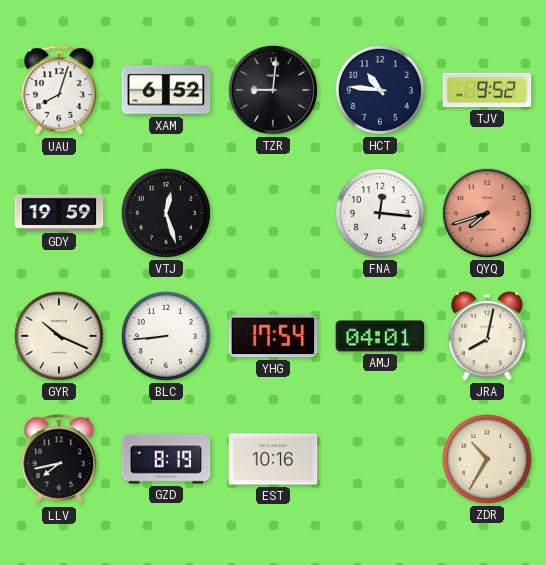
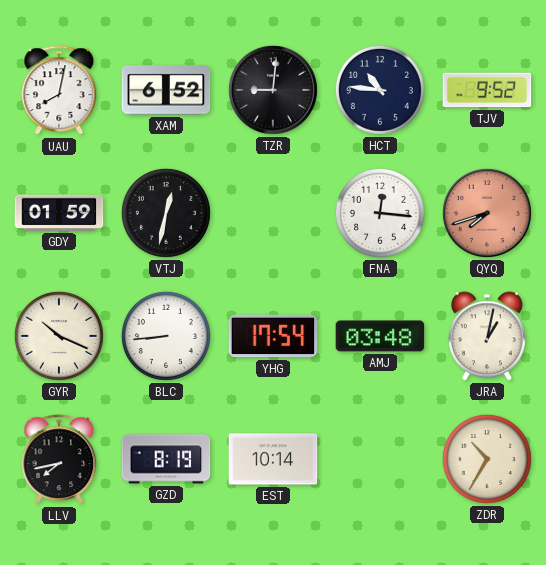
UAU: 8:03 -> 8:02 (59, 91)
GDY: 19:59 -> 01:59 (59, 213)
VTJ: 12:27 -> 12:32 (166, 213)
AMJ: 04:01 -> 03:48 (380, 336)
JRA: 8:02 -> 1:02 (487, 336)
EST: 10:16 -> 10:14 (273, 459)
